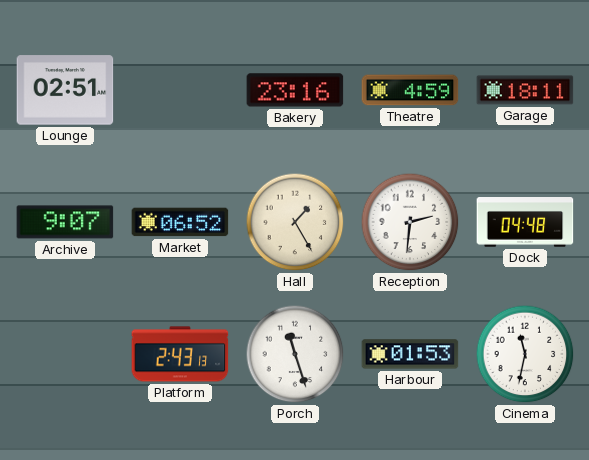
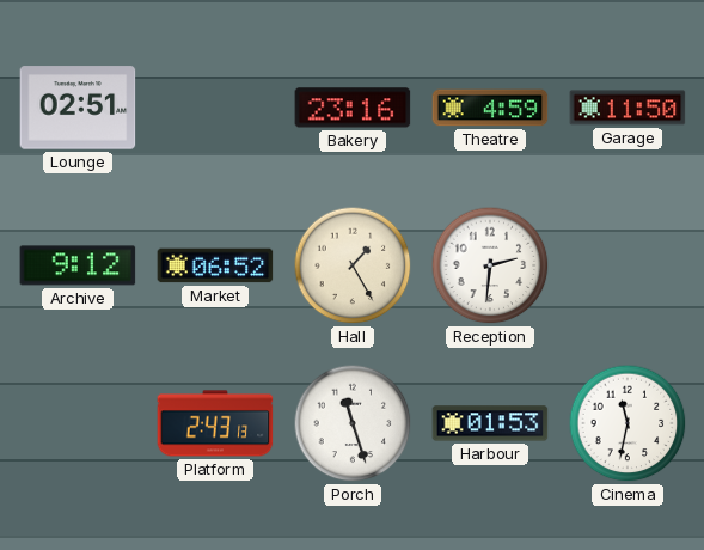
Garage: 18:11 -> 11:50 (628, 108)
Archive: 9:07 -> 9:12 (78, 265)
Dock: 04:48 -> none (525, 222)
